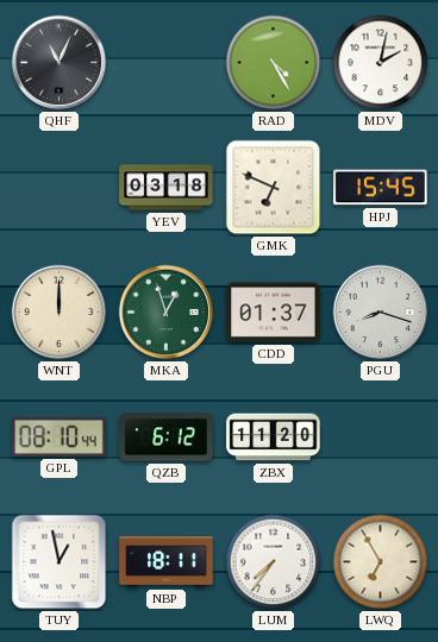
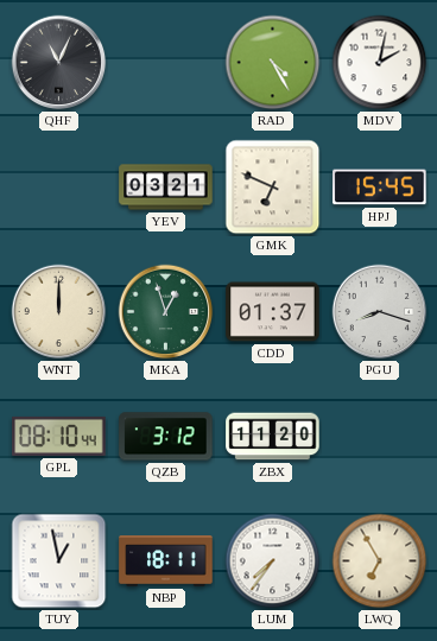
YEV: 03:18 -> 03:21 (166, 188)
QZB: 6:12 -> 3:12 (166, 437)
